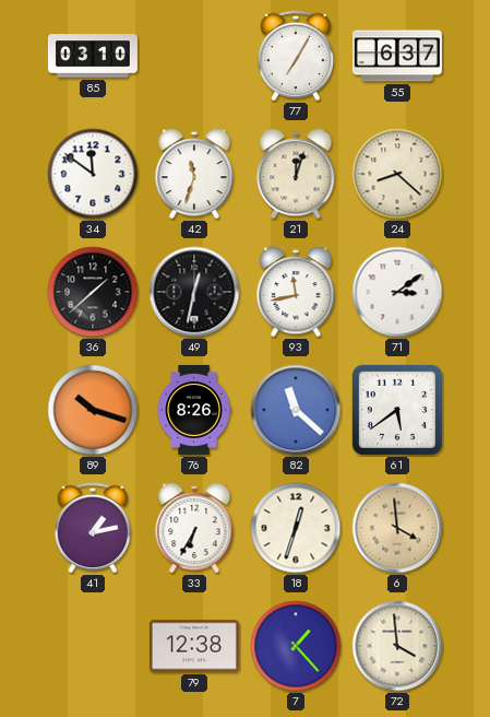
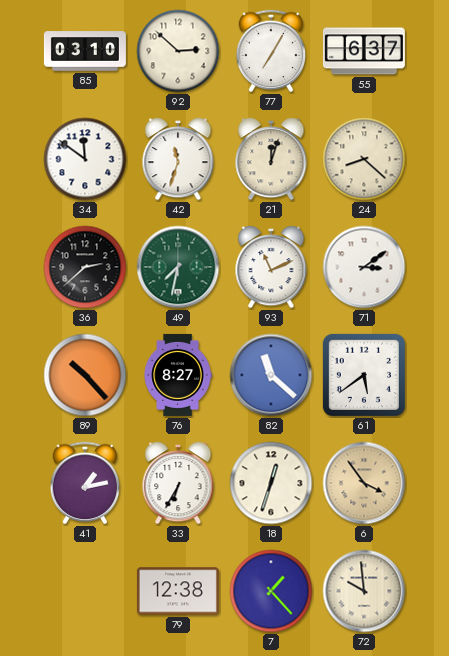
92: none -> 2:52 (178, 51)
36: 1:38 -> 2:38 (85, 267)
49: 12:32 -> 7:32 (178, 267)
49 dial: black -> green (178, 267)
93: 11:43 -> 11:11 (271, 267)
89: 10:18 -> 10:23 (85, 375)
76: 8:26 -> 8:27 (178, 375)
6: 3:59 -> 3:54 (364, 483)
72: 3:59 -> 9:59 (364, 591)
